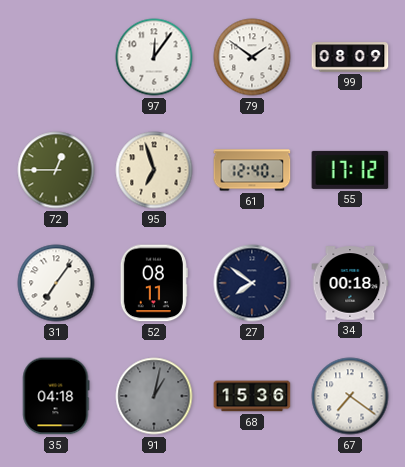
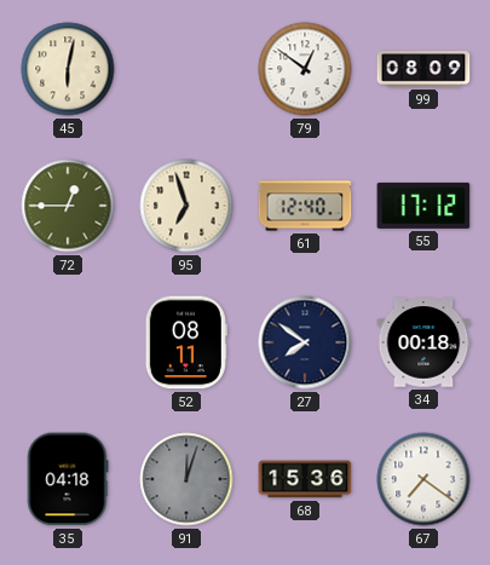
45: none -> 6:02 (68, 69)
97: 12:06 -> none (154, 57)
79: 1:51 -> 12:51 (305, 69)
31: 7:06 -> none (56, 283)
91: 1:02 -> 12:03 (186, 479)
